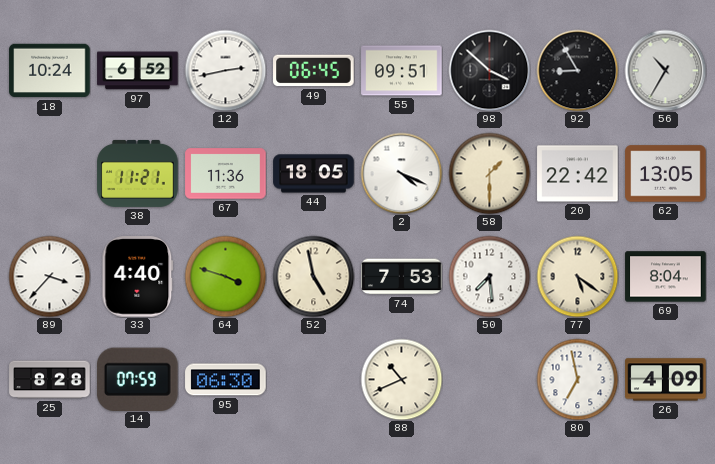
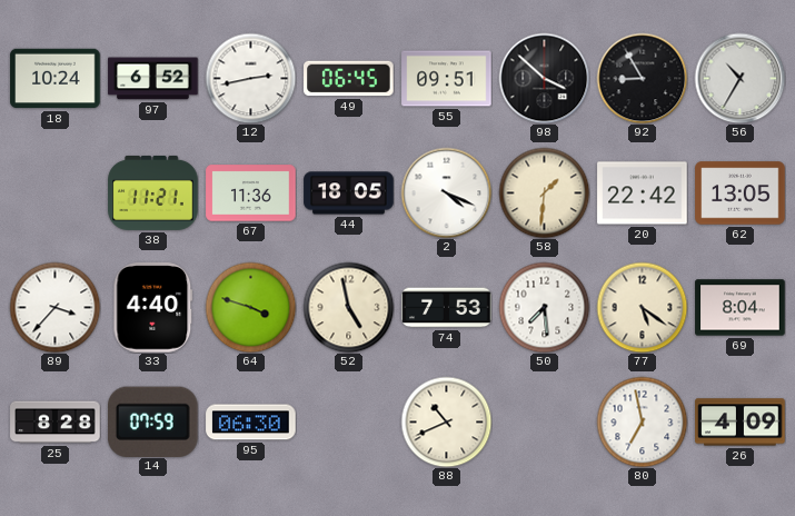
58: 1:30 -> 1:31 (544, 192)
